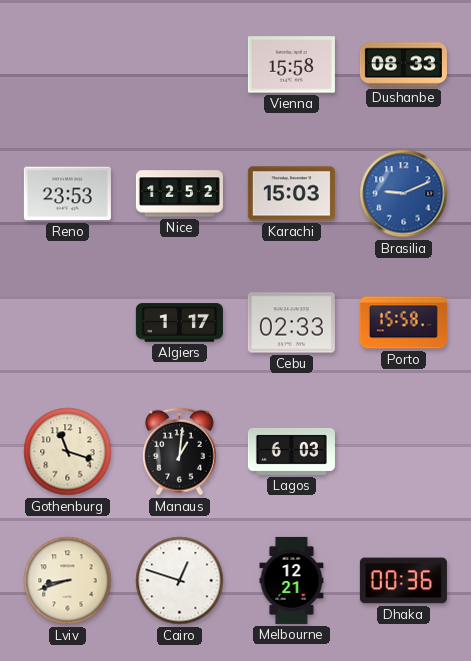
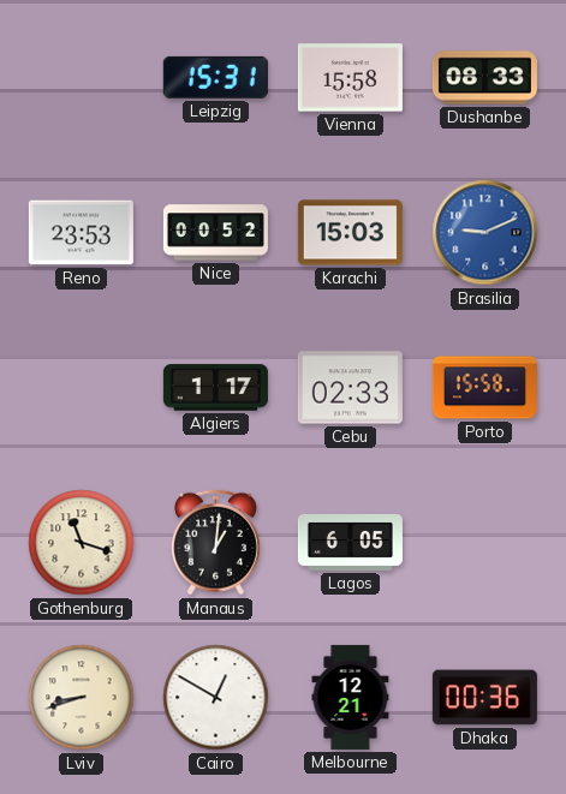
Leipzig: none -> 15:31 (215, 77)
Nice: 12:52 -> 00:52 (215, 233)
Lagos: 6:03 -> 6:05 (350, 542)
Cairo: 12:48 -> 12:50 (216, 698)
